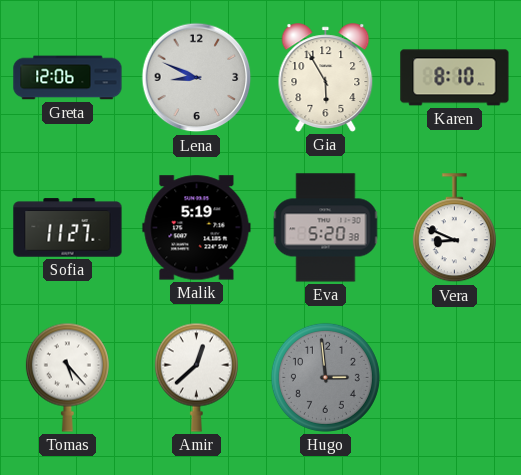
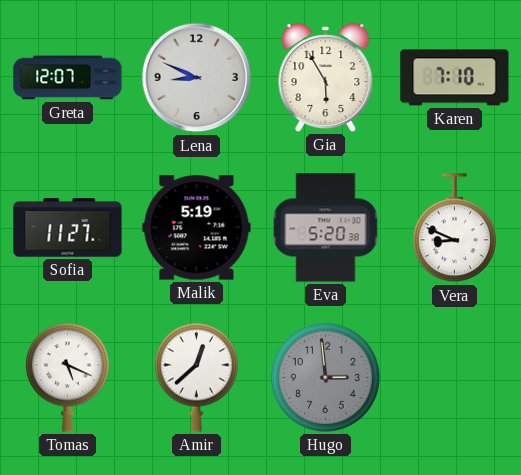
Greta: 12:06 -> 12:07 (68, 78)
Karen: 8:10 -> 7:10 (455, 78)
Tomas: 5:23 -> 5:19 (67, 377)
